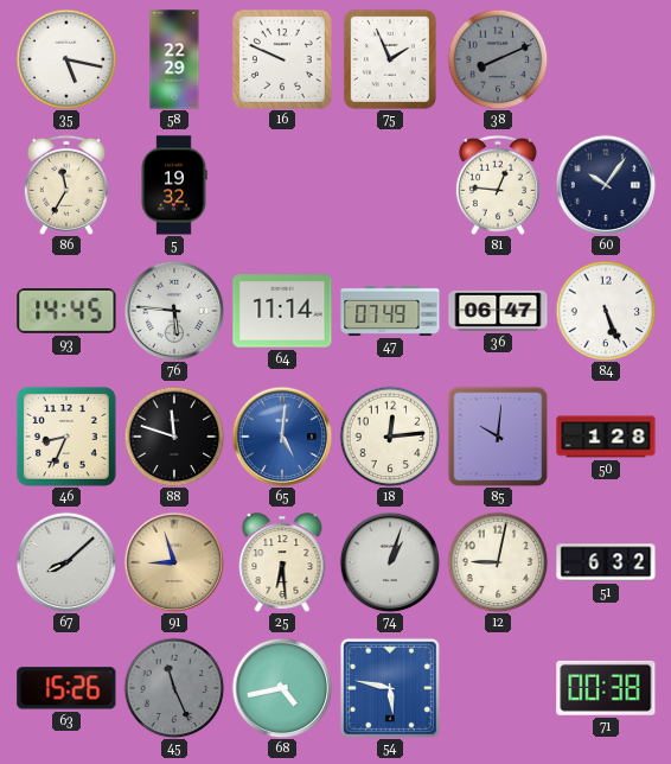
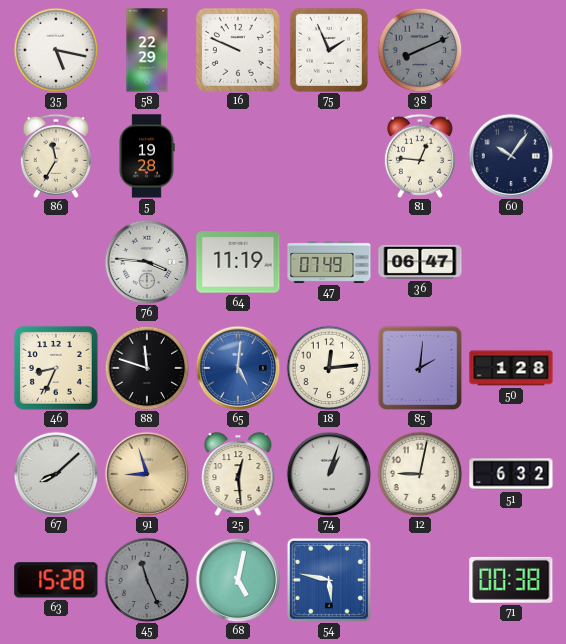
5: 19:32 -> 19:28 (147, 156)
93: 14:45 -> none (66, 312)
76: 5:46 -> 3:46 (147, 262)
64: 11:14 -> 11:19 (238, 262)
84: 5:26 -> none (606, 311)
85: 10:01 -> 2:01 (420, 368)
25: 6:29 -> 12:29 (238, 474)
63: 15:26 -> 15:28 (56, 580)
68: 4:43 -> 5:02 (238, 580)
